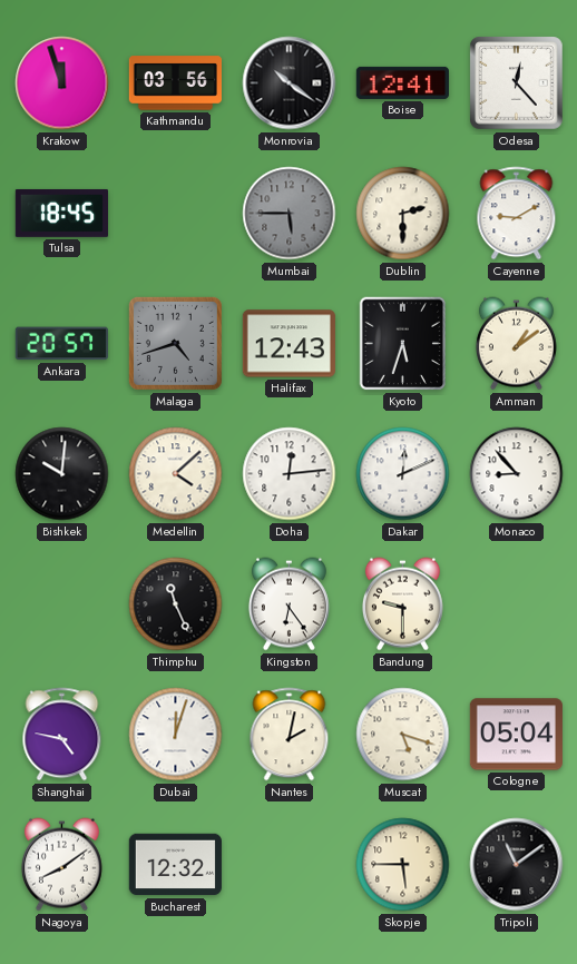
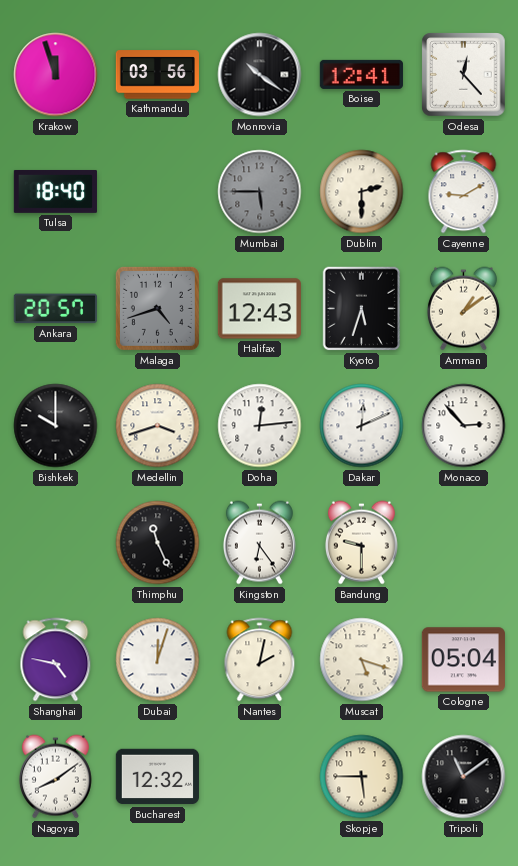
Tulsa: 18:45 -> 18:40 (55, 191)
Bishkek: 10:01 -> 10:00 (56, 426)
Medellin: 4:08 -> 3:42 (158, 426)
Monaco: 8:53 -> 2:53 (464, 426)
